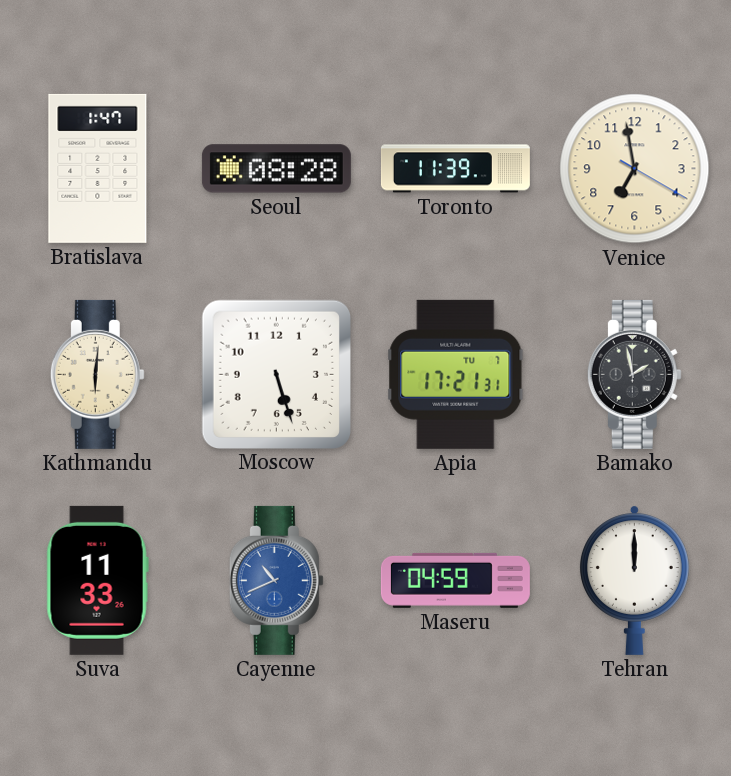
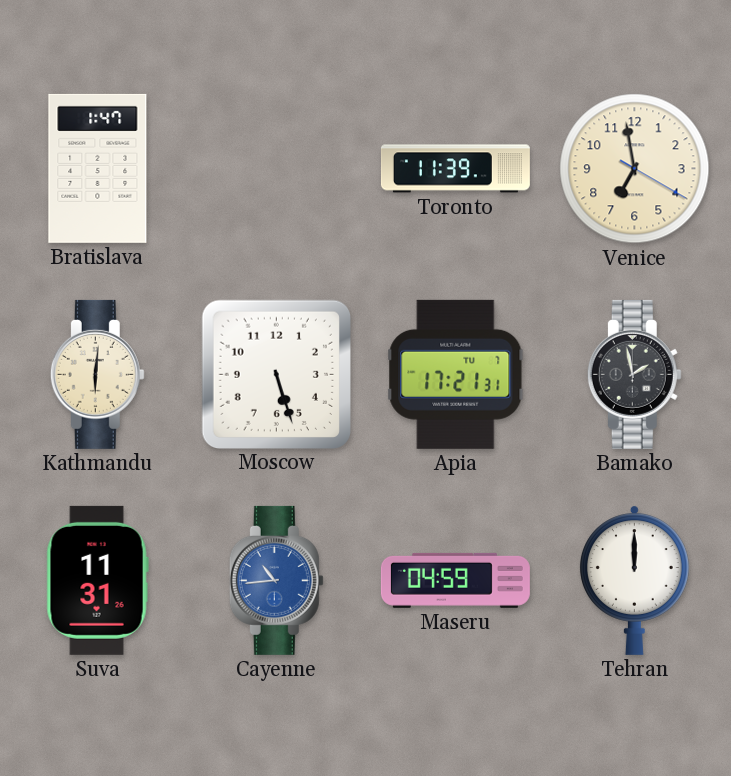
Seoul: 08:28 -> none (276, 169)
Suva: 11:33 -> 11:31 (97, 580)
Cayenne: 10:41 -> 10:44 (276, 580)
